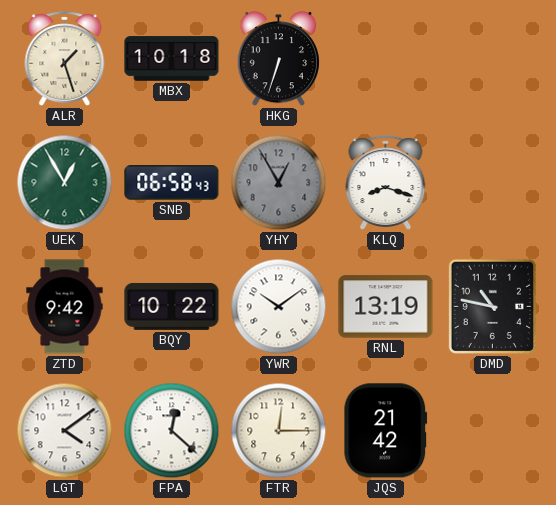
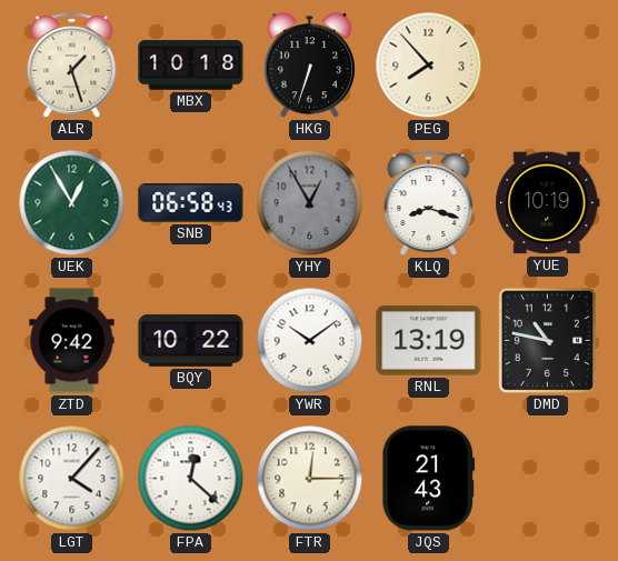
PEG: none -> 7:53 (429, 66)
YUE: none -> 10:19 (548, 203)
LGT: 4:09 -> 4:07 (72, 479)
JQS: 21:42 -> 21:43 (429, 479)
